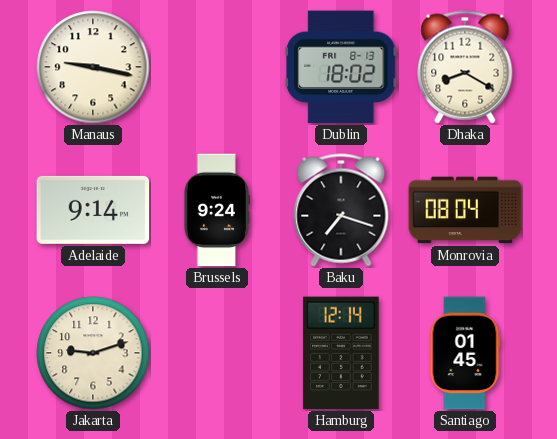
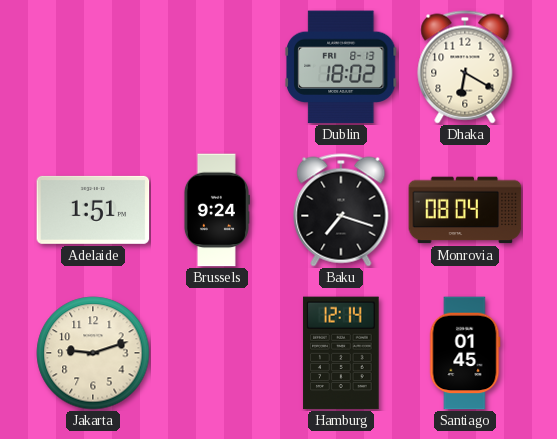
Manaus: 9:17 -> none (93, 67)
Dhaka: 8:20 -> 6:20 (465, 67)
Adelaide: 9:14 -> 1:51 (93, 210)
